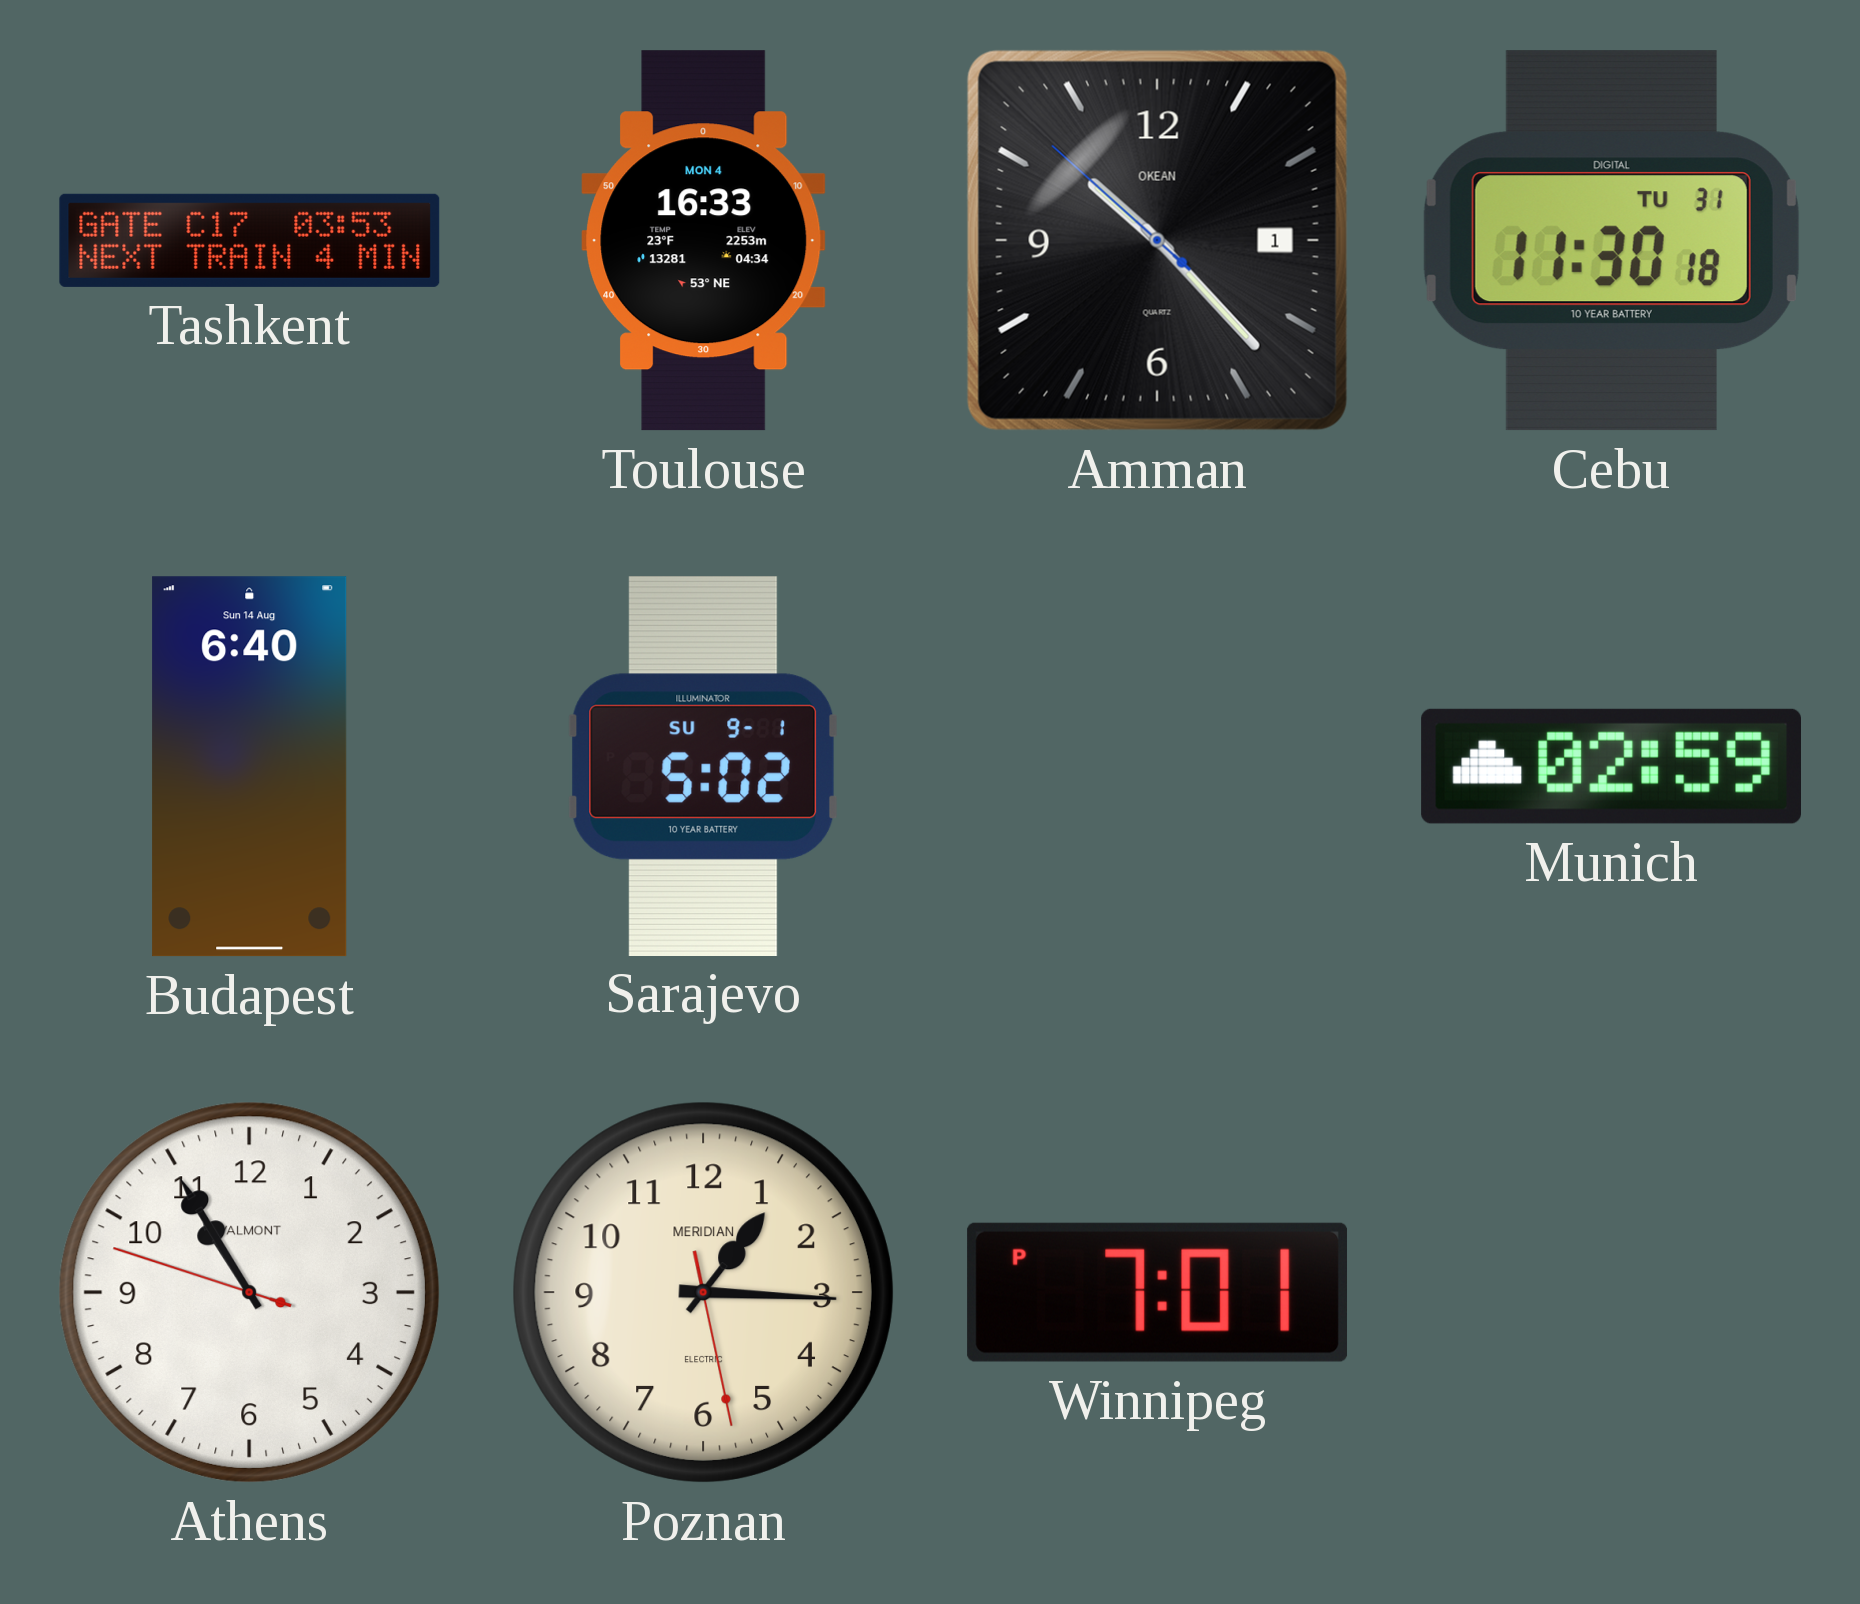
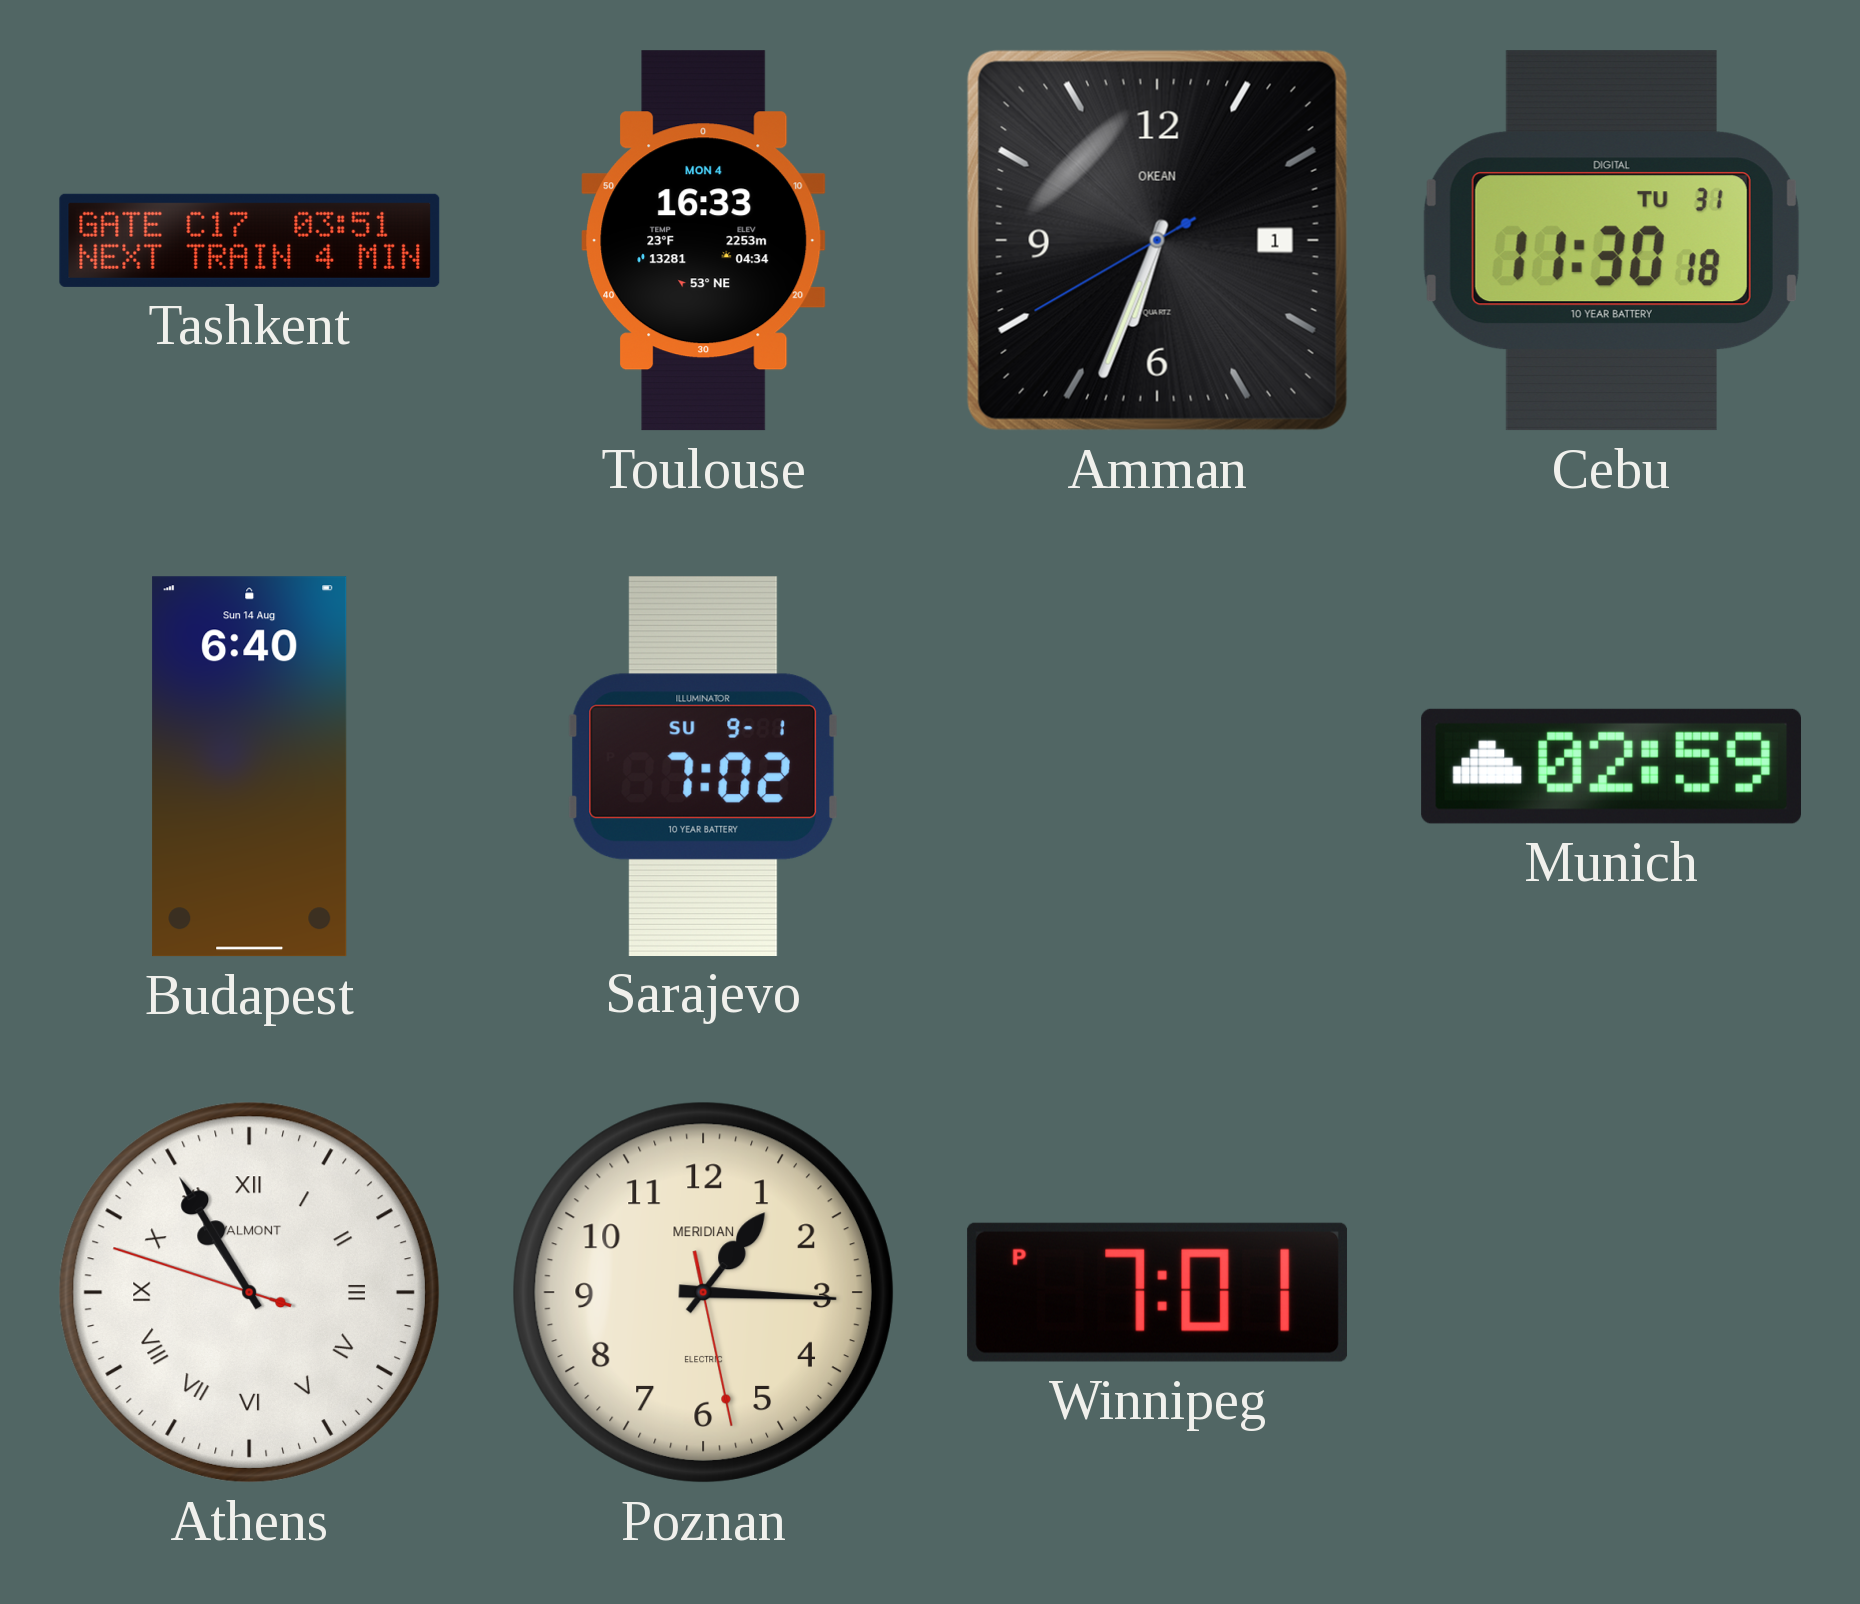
Tashkent: 03:53 -> 03:51 (250, 240)
Amman: 10:22 -> 6:33 (1157, 240)
Sarajevo: 5:02 -> 7:02 (704, 766)
Athens numerals: Arabic -> Roman (249, 1292)
